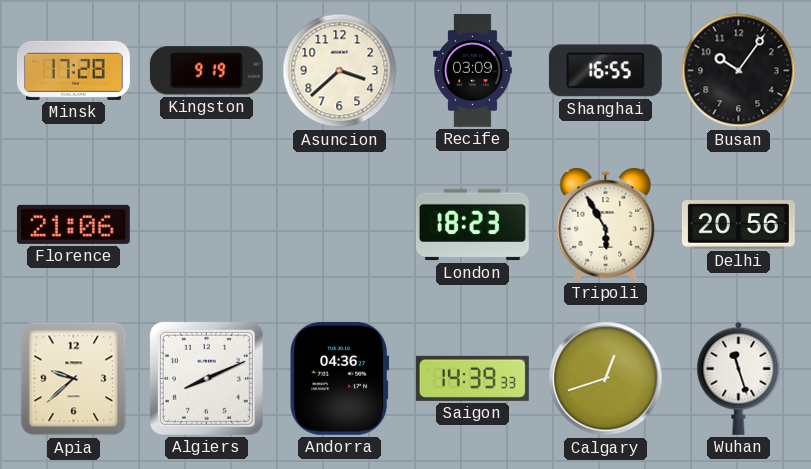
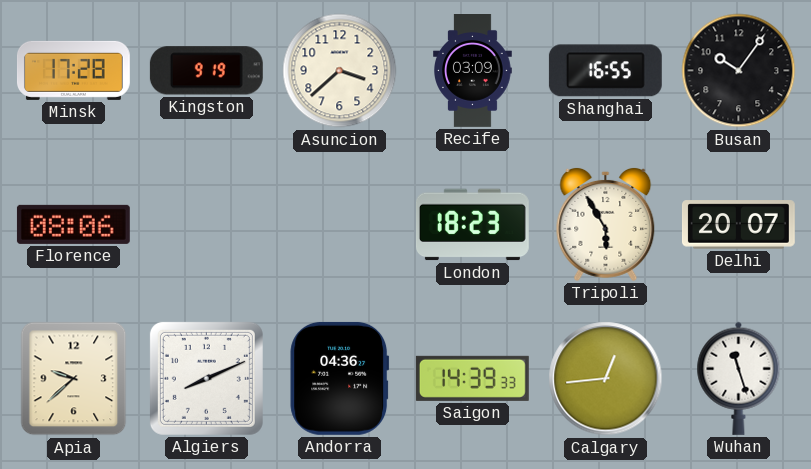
Florence: 21:06 -> 08:06 (73, 224)
Delhi: 20:56 -> 20:07 (738, 225)
Calgary: 12:42 -> 12:44 (606, 379)
